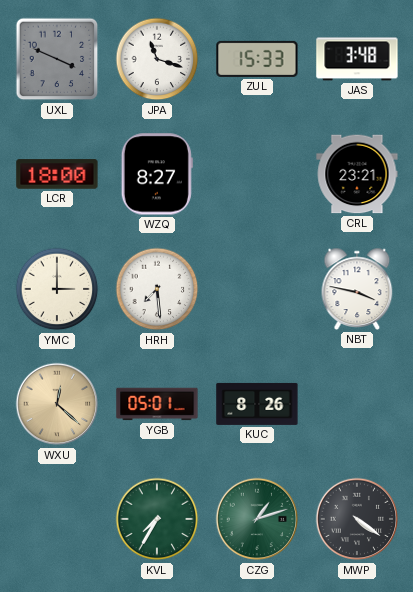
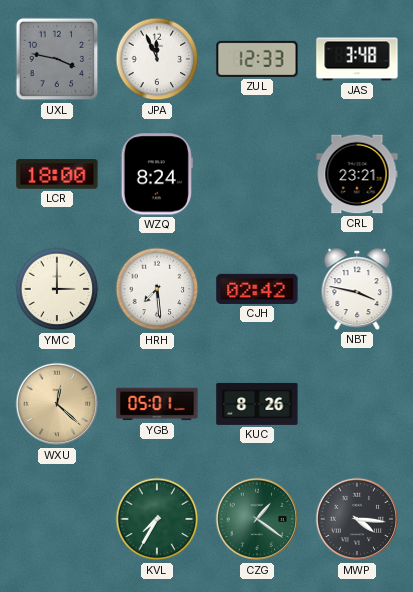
UXL: 3:49 -> 3:47 (57, 59)
JPA: 11:18 -> 11:56 (157, 59)
ZUL: 15:33 -> 12:33 (257, 59)
WZQ: 8:27 -> 8:24 (157, 174)
CJH: none -> 02:42 (257, 289)
CZG: 1:12 -> 1:21 (257, 519)
MWP: 4:21 -> 4:16 (357, 519)
